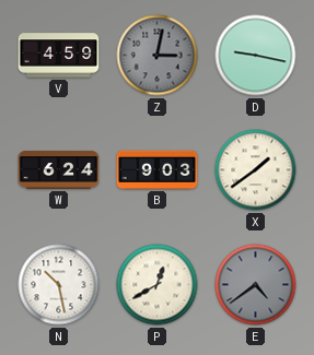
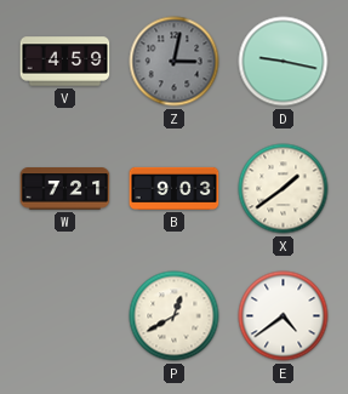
W: 6:24 -> 7:21 (65, 189)
N: 10:28 -> none (59, 285)
E dial: grey -> white (284, 316)
